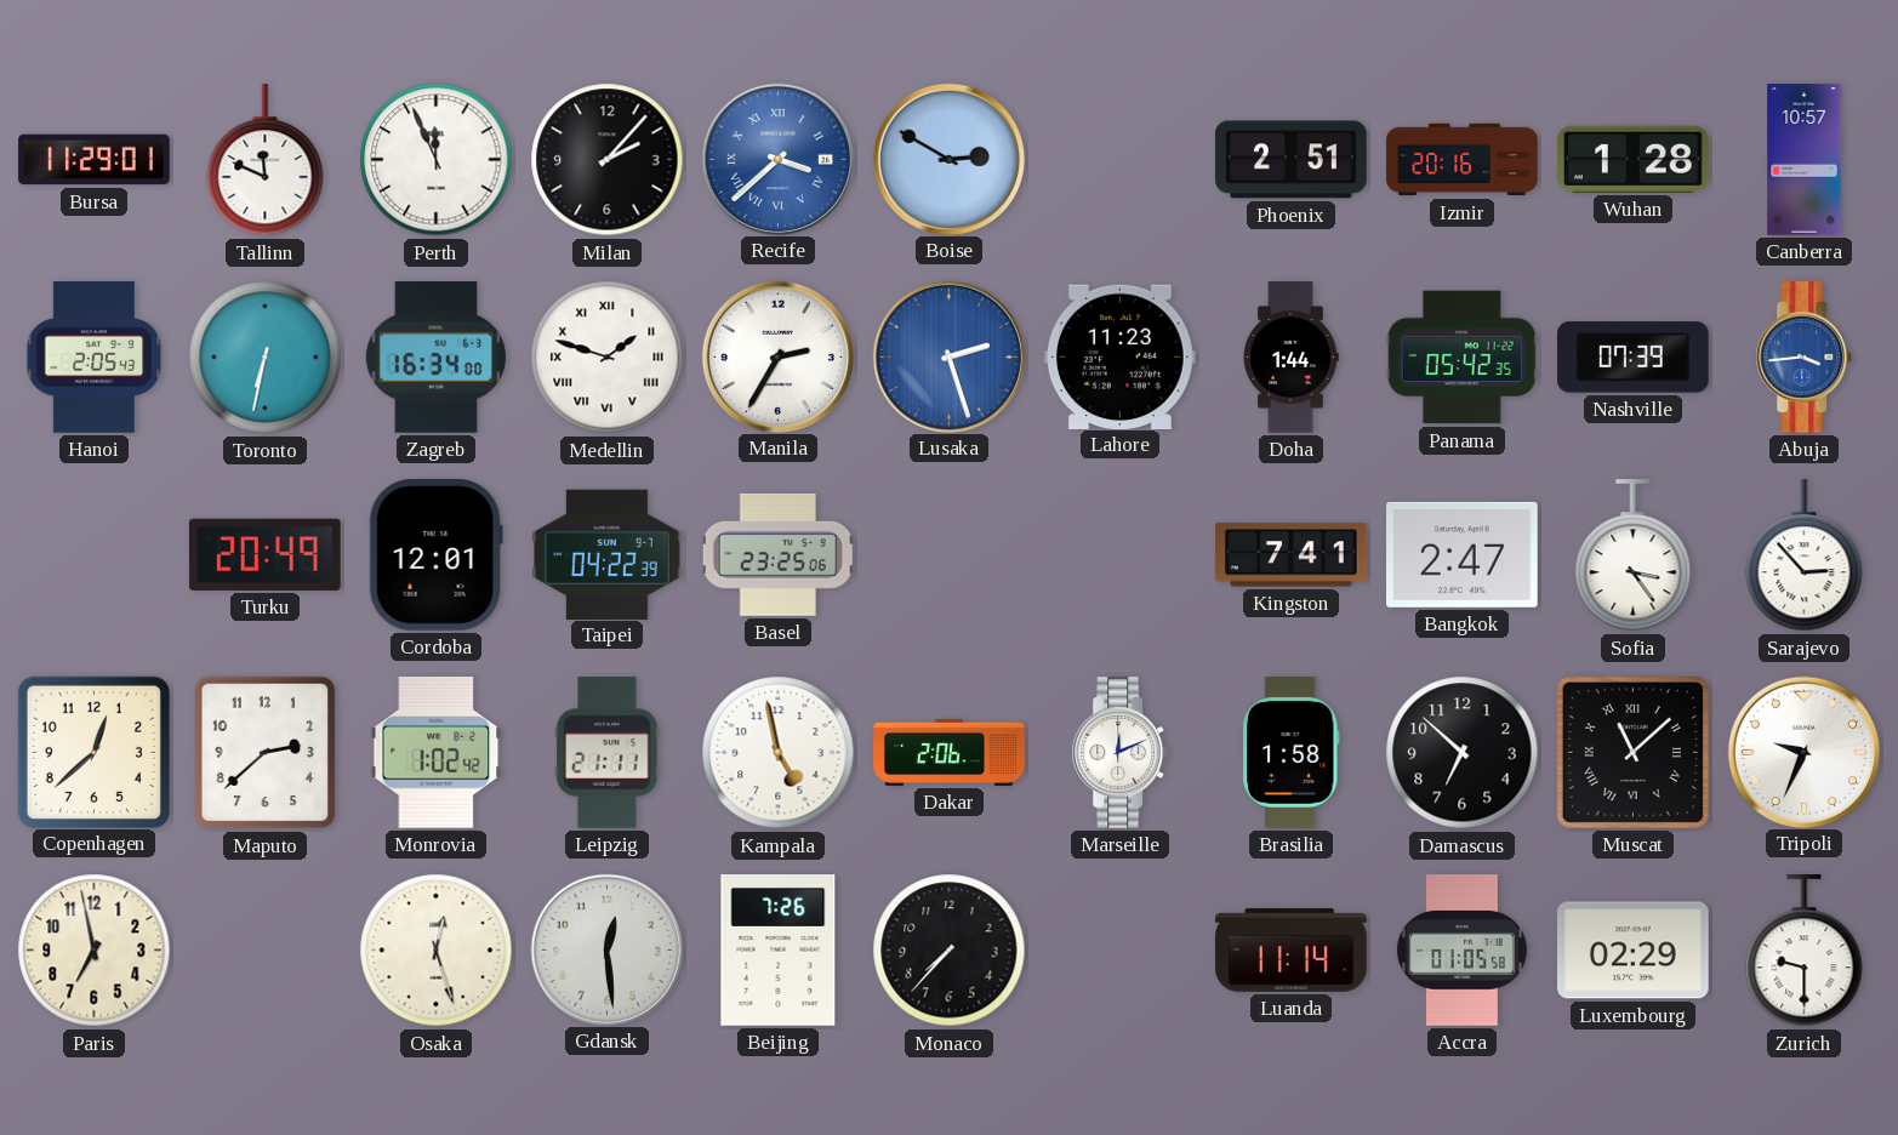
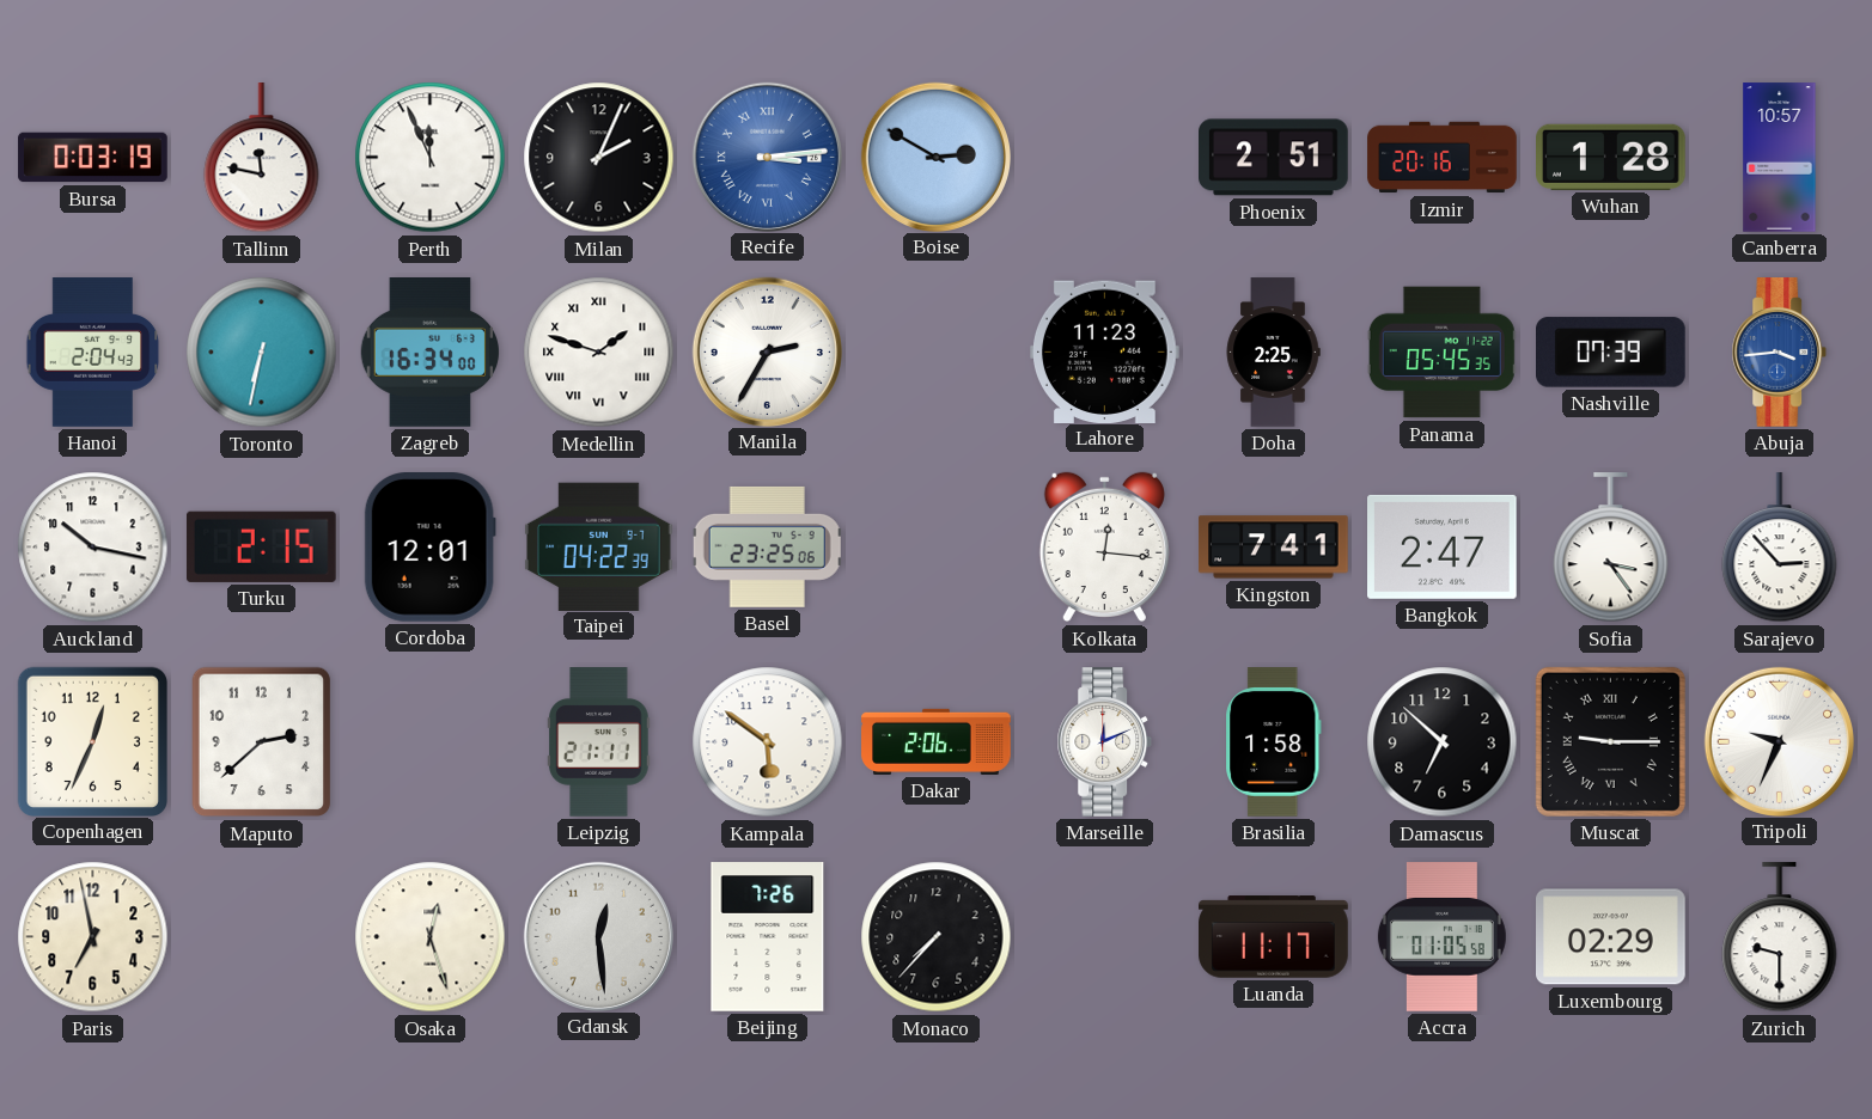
Bursa: 11:29 -> 0:03 (93, 158)
Tallinn: 11:49 -> 11:47 (262, 158)
Milan: 2:07 -> 2:04 (599, 158)
Recife: 3:38 -> 3:14 (767, 157)
Hanoi: 2:05 -> 2:04 (93, 353)
Lusaka: 2:27 -> none (948, 357)
Doha: 1:44 -> 2:25 (1273, 353)
Panama: 05:42 -> 05:45 (1441, 353)
Auckland: none -> 10:17 (93, 548)
Turku: 20:49 -> 2:15 (261, 546)
Kolkata: none -> 12:16 (1104, 548)
Copenhagen: 12:38 -> 12:34 (92, 741)
Monrovia: 1:02 -> none (437, 752)
Kampala: 4:58 -> 5:51 (768, 742)
Muscat: 11:08 -> 9:15 (1610, 741)
Luanda: 11:14 -> 11:17 (1274, 937)
